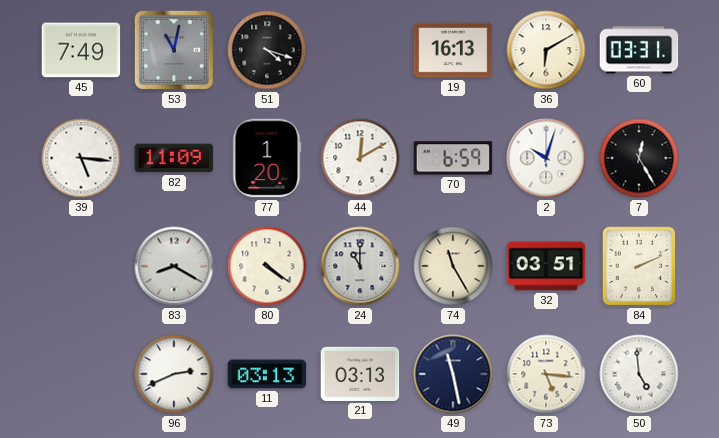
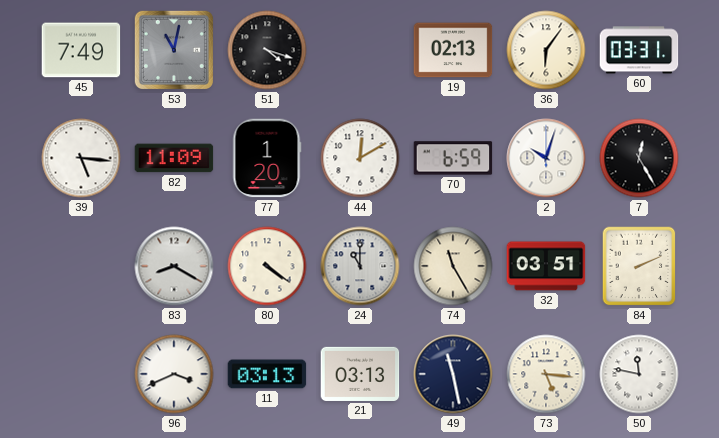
19: 16:13 -> 02:13 (453, 50)
36: 6:10 -> 6:06 (546, 50)
96: 2:41 -> 3:41 (174, 374)
50: 4:59 -> 11:47 (639, 374)
